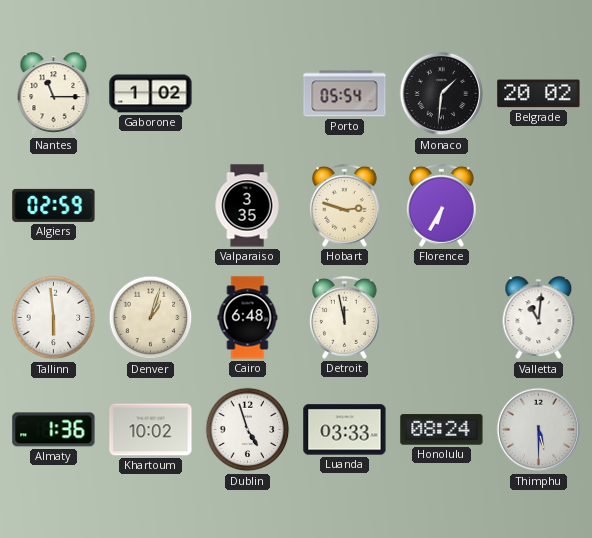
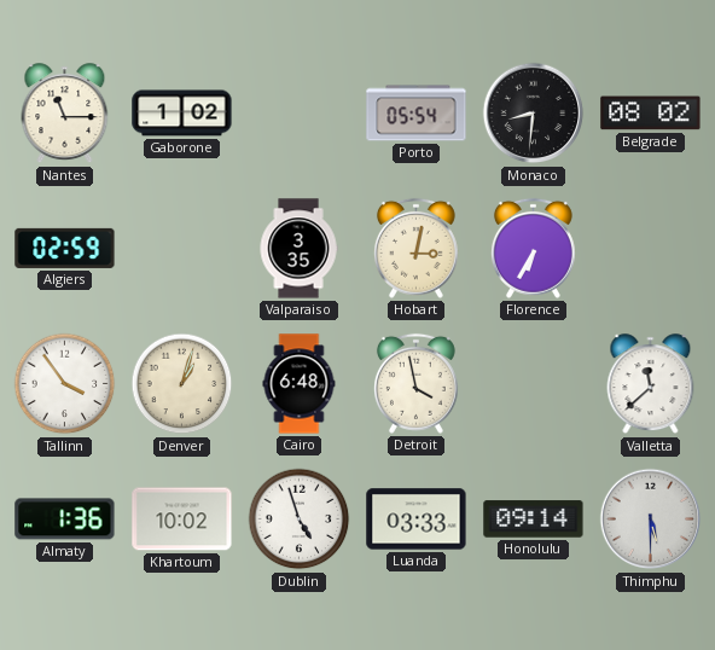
Monaco: 1:31 -> 8:31 (534, 114)
Belgrade: 20:02 -> 08:02 (651, 114)
Hobart: 2:48 -> 3:02 (415, 248)
Tallinn: 5:59 -> 3:54 (65, 384)
Detroit: 11:58 -> 3:58 (415, 383)
Valletta: 11:01 -> 11:38 (651, 384)
Honolulu: 08:24 -> 09:14 (534, 520)
